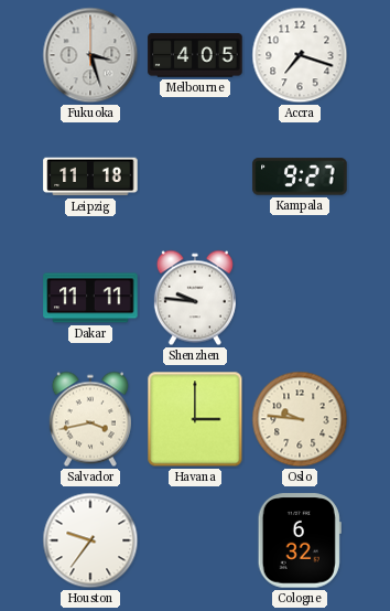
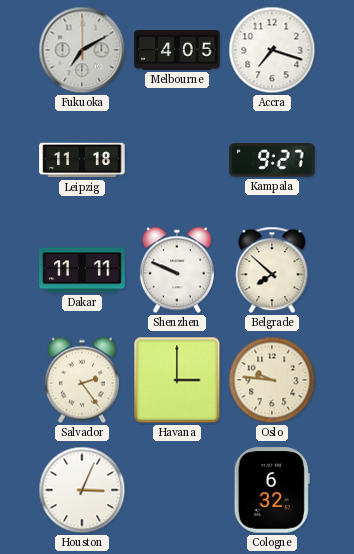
Fukuoka: 3:27 -> 7:10 (82, 50)
Shenzhen: 9:46 -> 9:49 (177, 270)
Belgrade: none -> 7:52 (272, 270)
Salvador: 3:43 -> 2:24 (82, 380)
Houston: 9:36 -> 3:04 (82, 490)
